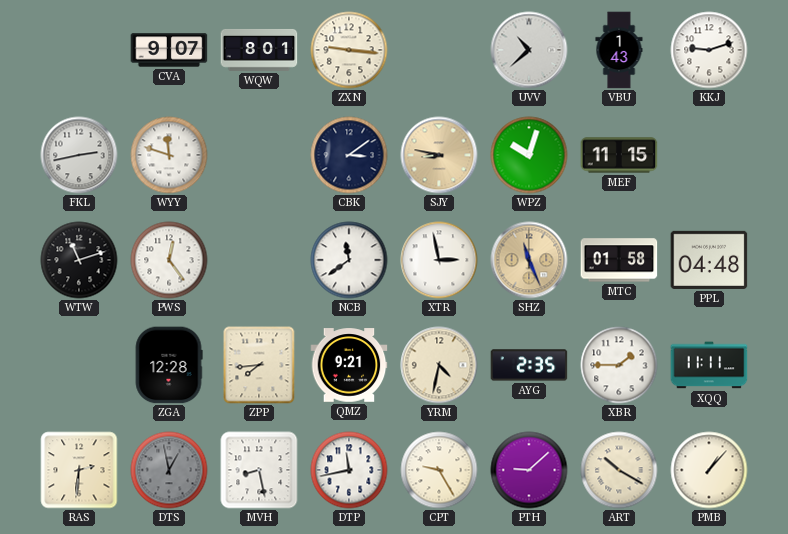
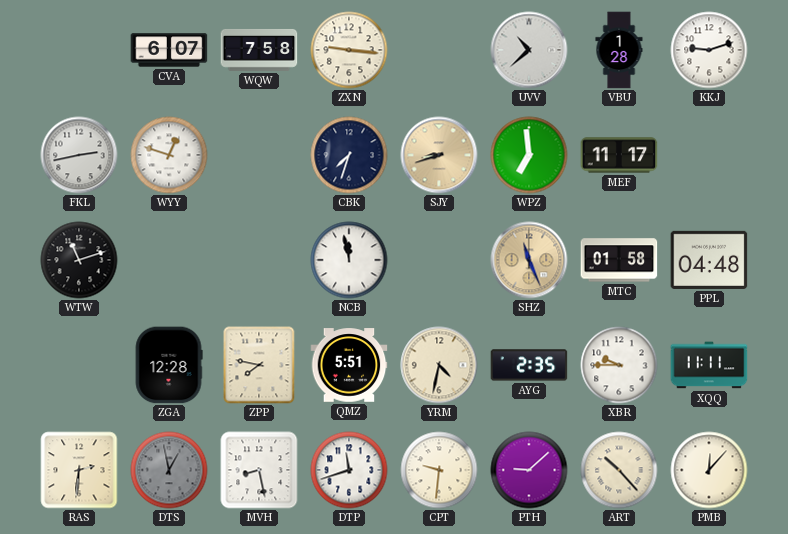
CVA: 9:07 -> 6:07 (169, 50)
WQW: 8:01 -> 7:58 (259, 50)
VBU: 1:43 -> 1:28 (619, 50)
WYY: 11:48 -> 12:48 (169, 155)
CBK: 3:09 -> 7:33 (349, 155)
SJY: 8:47 -> 8:42 (439, 155)
WPZ: 10:03 -> 6:59 (529, 155)
MEF: 11:15 -> 11:17 (619, 155)
PWS: 12:24 -> none (169, 260)
NCB: 11:39 -> 11:58 (349, 260)
XTR: 2:58 -> none (439, 260)
ZPP: 7:44 -> 7:47 (259, 365)
QMZ: 9:21 -> 5:51 (349, 365)
XBR: 1:45 -> 9:45 (619, 365)
DTP: 11:43 -> 11:42 (349, 470)
CPT: 9:25 -> 9:31 (439, 470)
ART: 10:20 -> 10:23 (619, 470)
PMB: 1:07 -> 12:07 (709, 470)
